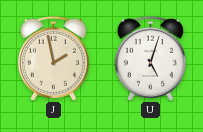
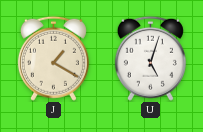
J: 1:58 -> 1:20 (53, 58)
